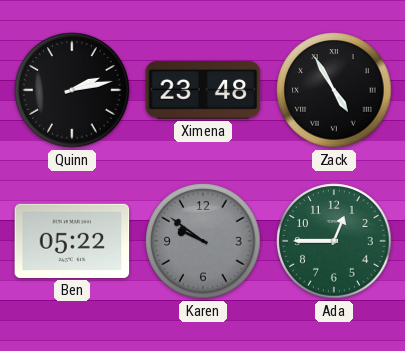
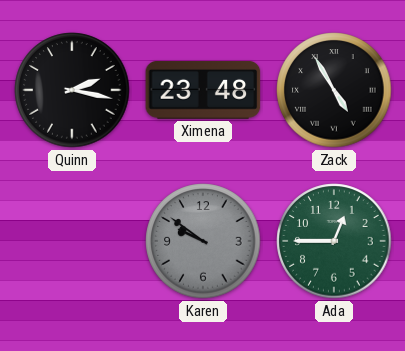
Quinn: 2:13 -> 2:17 (72, 90)
Ben: 05:22 -> none (72, 241)
